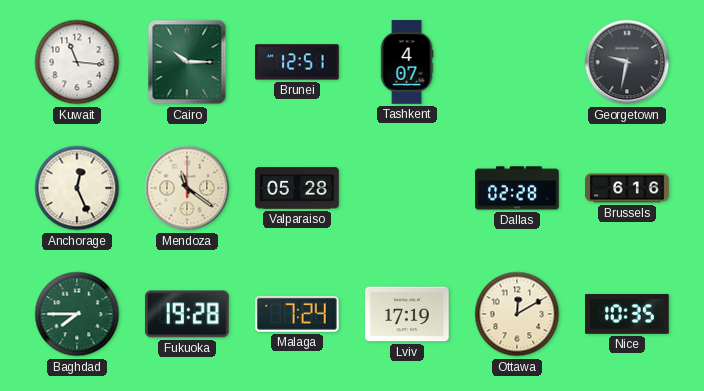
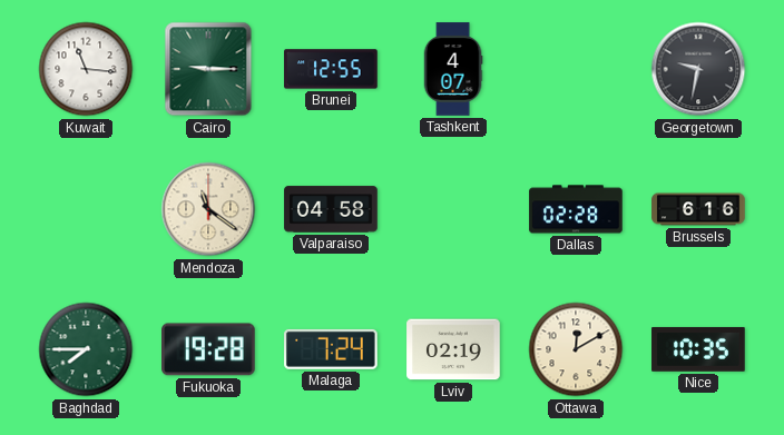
Cairo: 10:15 -> 9:15 (208, 69)
Brunei: 12:51 -> 12:55 (331, 69)
Anchorage: 12:26 -> none (77, 188)
Valparaiso: 05:28 -> 04:58 (331, 209)
Lviv: 17:19 -> 02:19 (453, 349)
